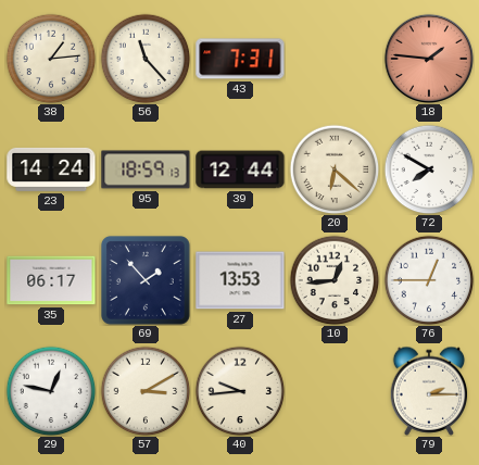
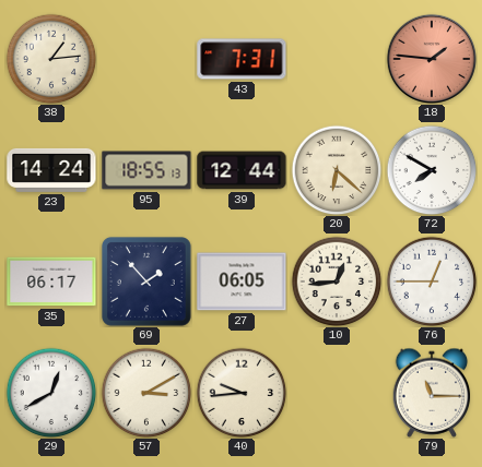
56: 11:23 -> none (146, 59)
95: 18:59 -> 18:55 (146, 170)
27: 13:53 -> 06:05 (242, 282)
29: 12:47 -> 12:40 (51, 393)
79: 2:15 -> 11:15 (432, 393)
